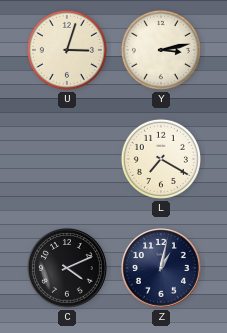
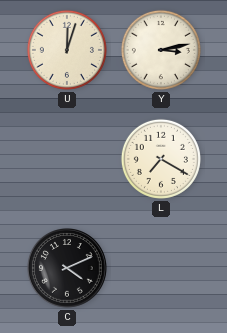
U: 3:03 -> 12:03 (67, 50)
Z: 1:02 -> none (162, 269)
